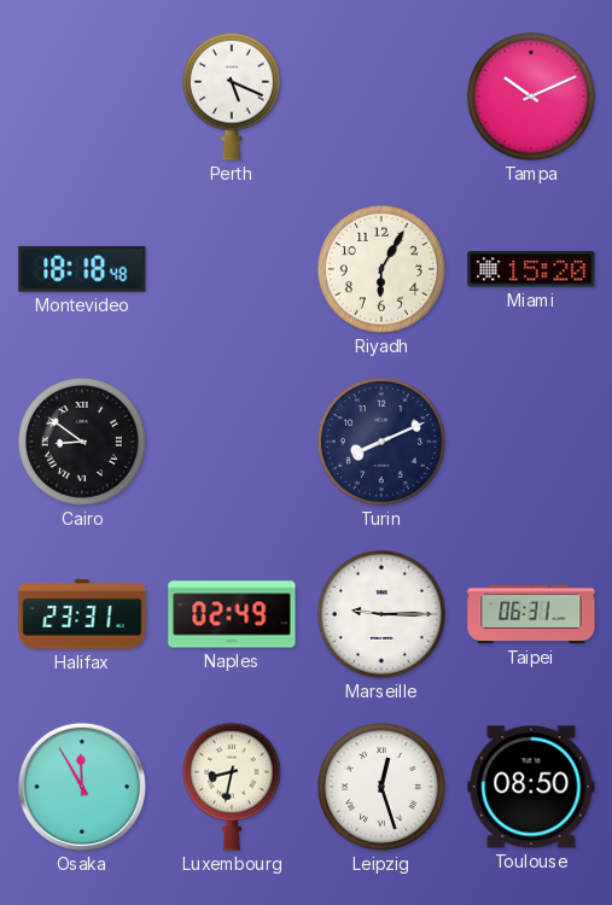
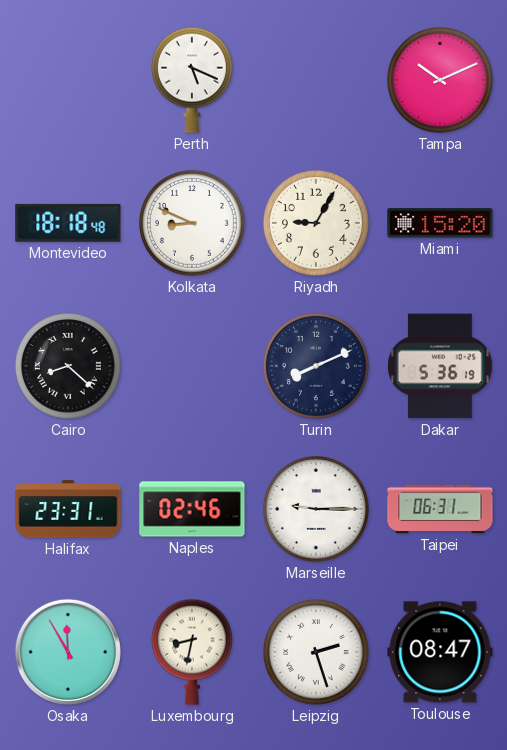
Kolkata: none -> 8:49 (192, 223)
Riyadh: 6:05 -> 9:05 (316, 223)
Cairo: 8:51 -> 8:22 (68, 366)
Dakar: none -> 5:36 (440, 366)
Naples: 02:49 -> 02:46 (192, 509)
Leipzig: 12:27 -> 2:27 (316, 652)
Toulouse: 08:50 -> 08:47 (440, 652)
